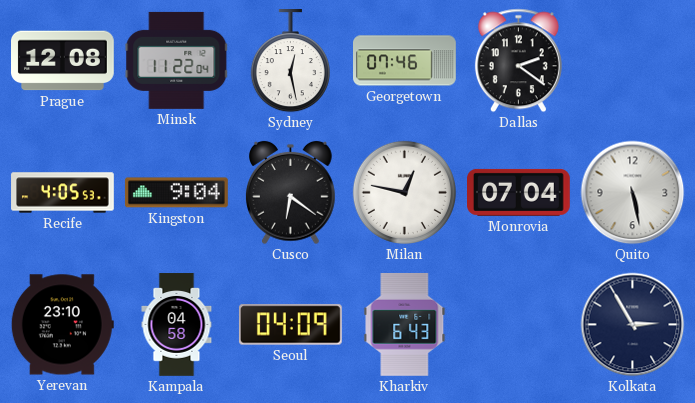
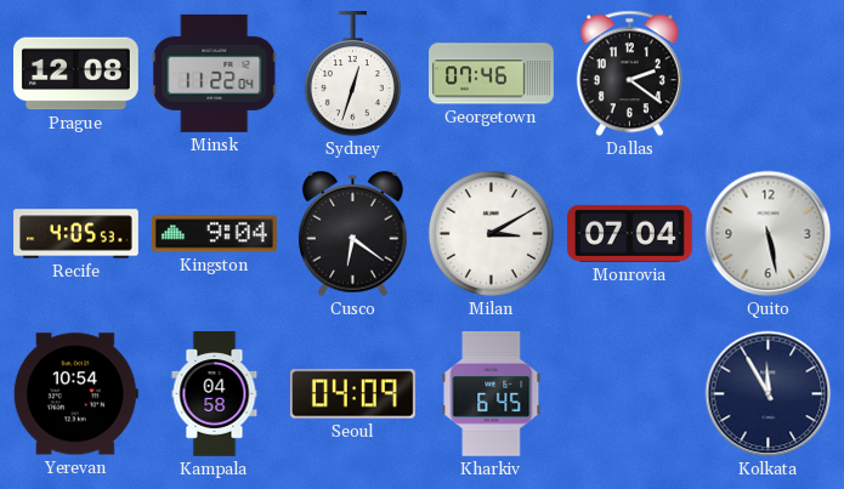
Sydney: 12:28 -> 12:33 (352, 75)
Milan: 12:47 -> 3:10 (491, 233)
Yerevan: 23:10 -> 10:54 (75, 394)
Kharkiv: 6:43 -> 6:45 (492, 393)
Kolkata: 2:55 -> 11:55 (769, 394)
